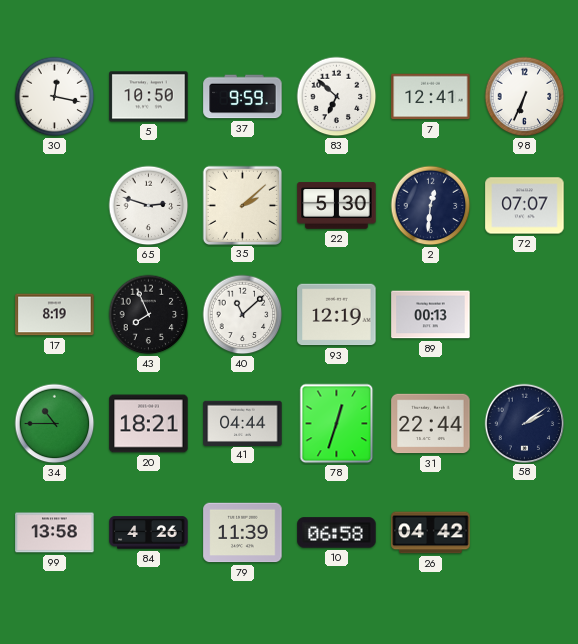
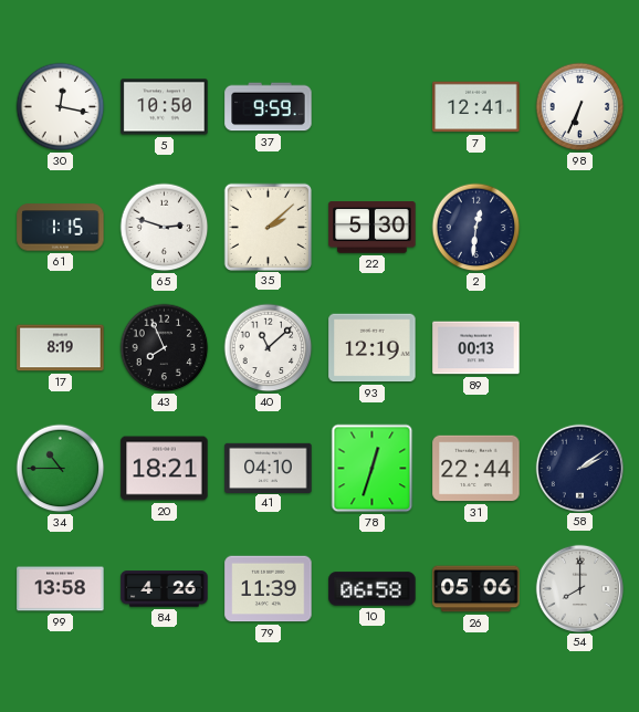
83: 6:52 -> none (337, 97)
61: none -> 1:15 (61, 228)
72: 07:07 -> none (525, 206)
41: 04:44 -> 04:10 (269, 468)
26: 04:42 -> 05:06 (476, 589)
54: none -> 8:00 (579, 588)
